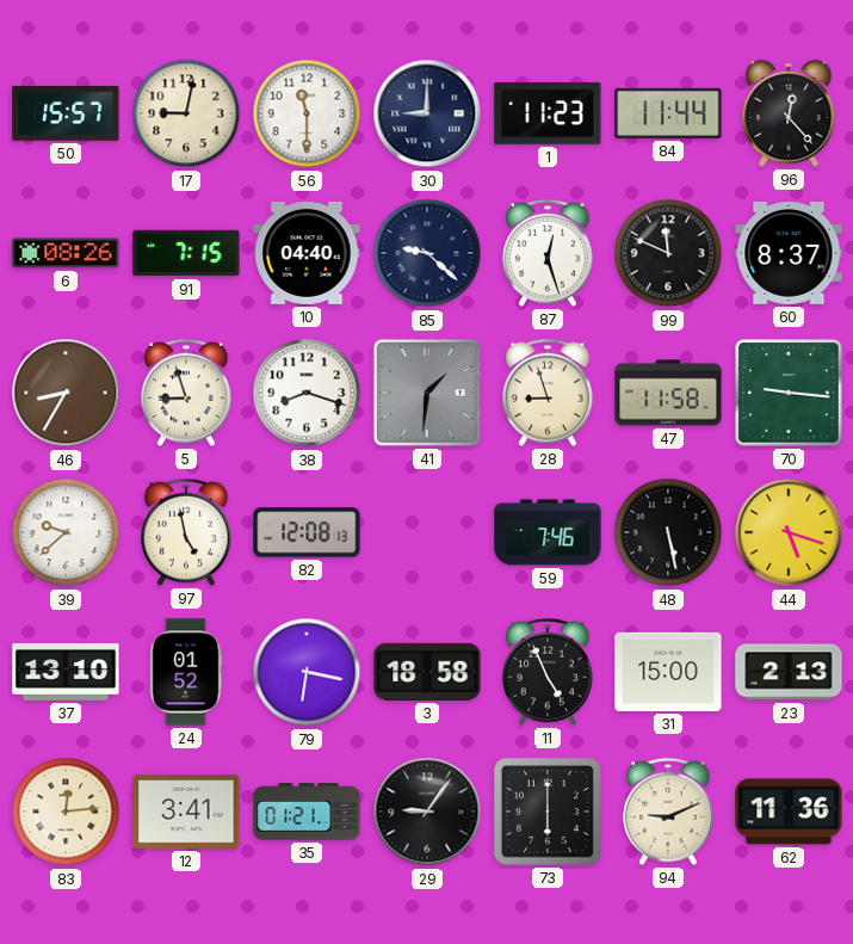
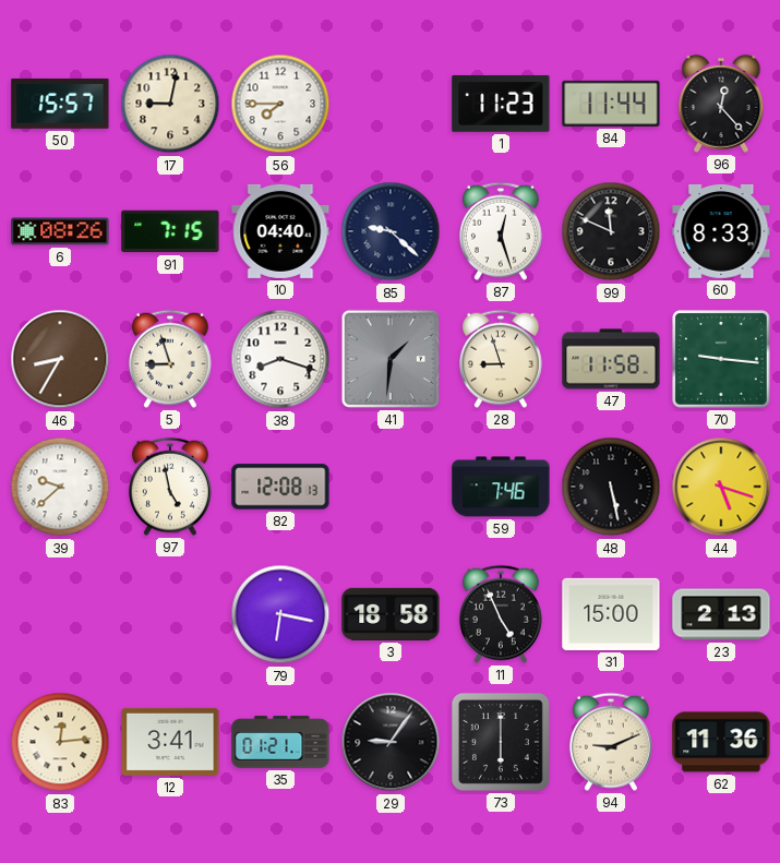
56: 11:30 -> 7:45 (280, 104)
30: 9:00 -> none (427, 113)
60: 8:37 -> 8:33 (721, 231)
37: 13:10 -> none (66, 672)
24: 01:52 -> none (186, 672)
